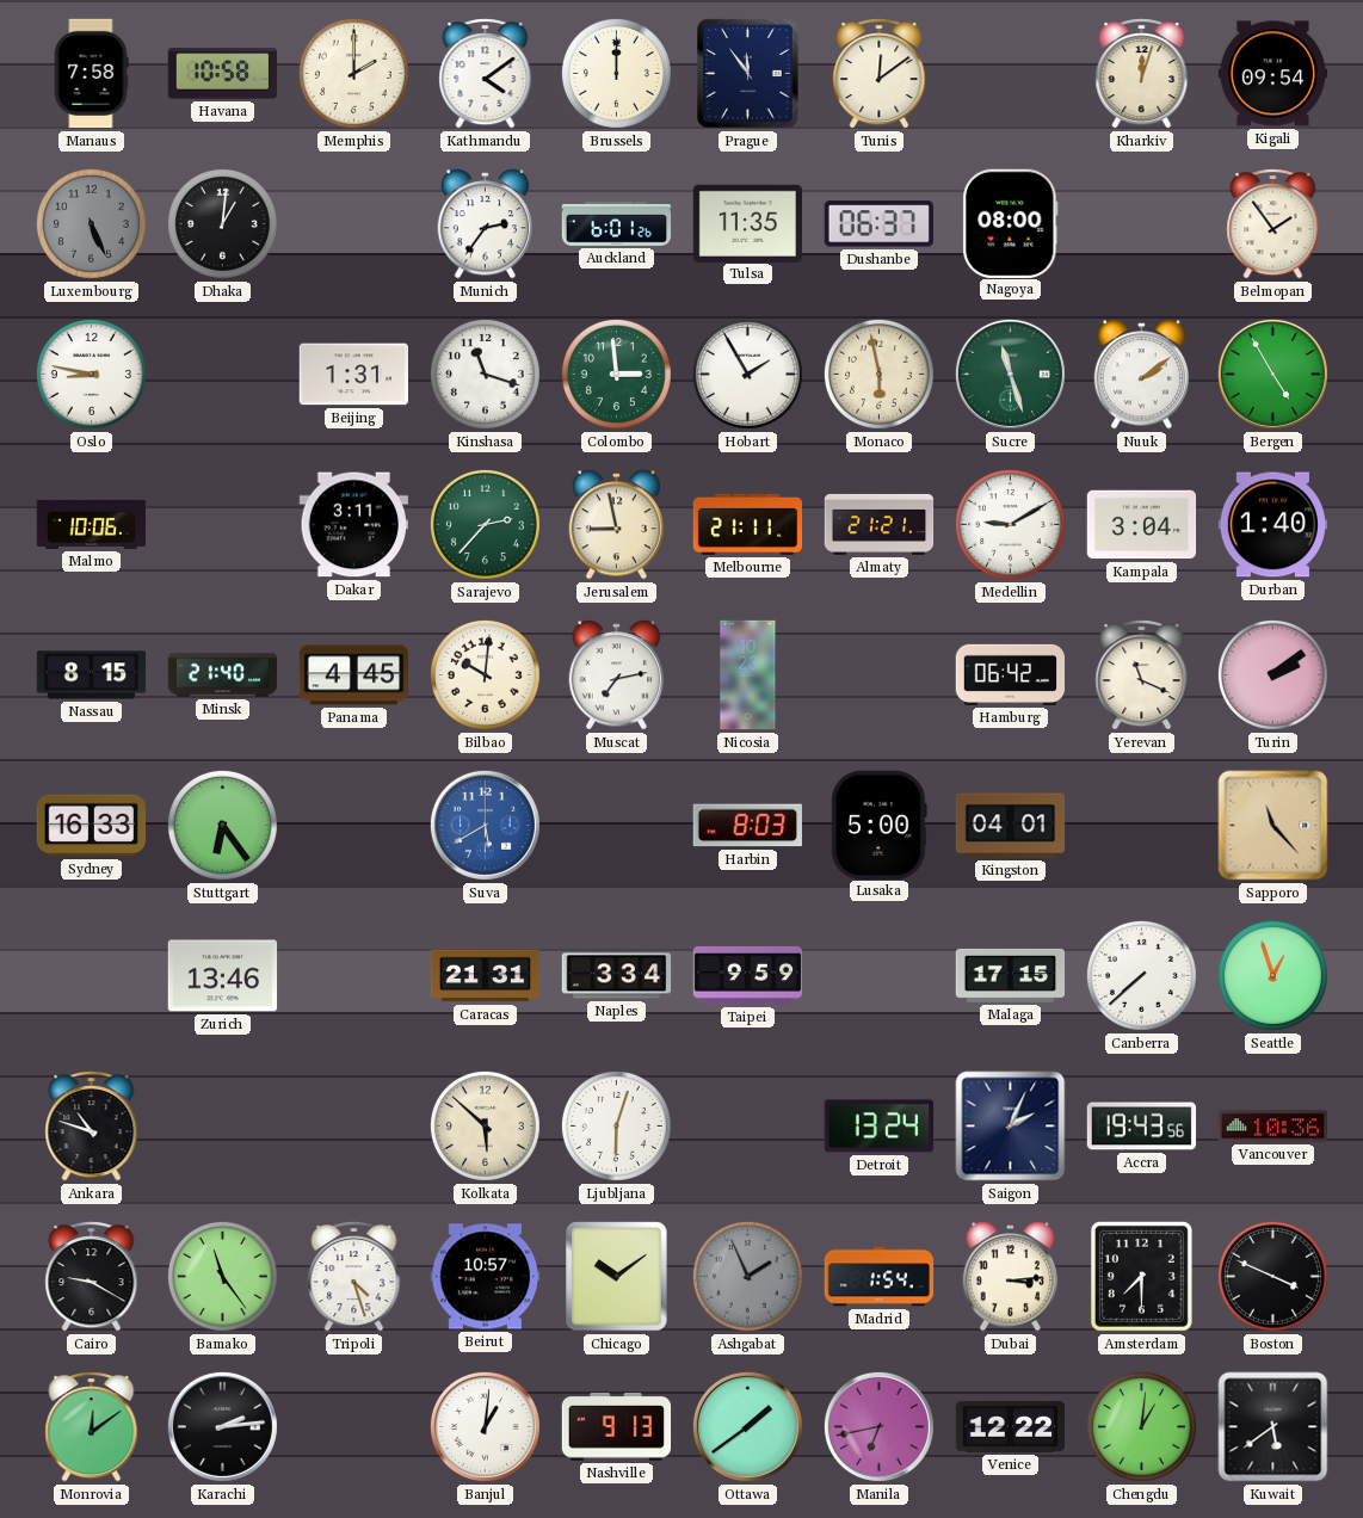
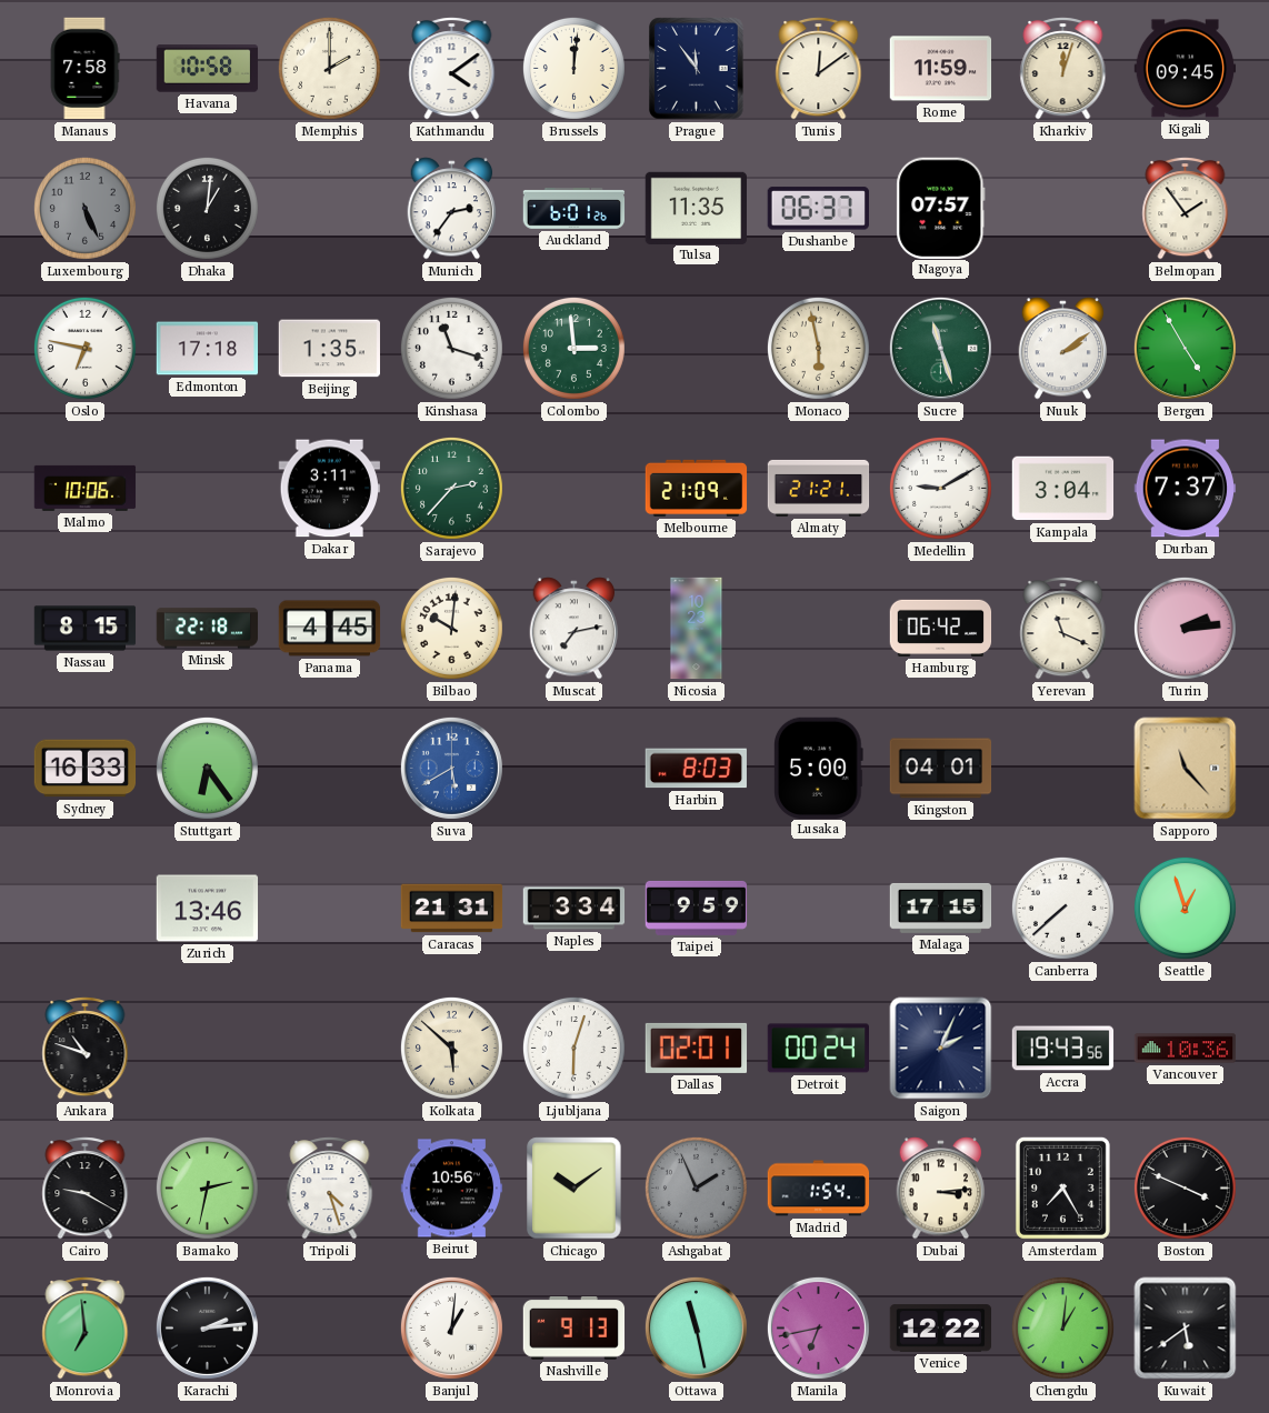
Brussels: 12:00 -> 12:01 (573, 68)
Rome: none -> 11:59 (941, 69)
Kigali: 09:54 -> 09:45 (1186, 69)
Nagoya: 08:00 -> 07:57 (941, 208)
Oslo: 8:47 -> 6:47 (84, 348)
Edmonton: none -> 17:18 (208, 349)
Beijing: 1:31 -> 1:35 (330, 349)
Hobart: 1:55 -> none (747, 374)
Jerusalem: 8:58 -> none (617, 525)
Melbourne: 21:11 -> 21:09 (697, 488)
Durban: 1:40 -> 7:37 (1186, 489)
Minsk: 21:40 -> 22:18 (208, 629)
Turin: 2:09 -> 2:14 (1185, 628)
Dallas: none -> 02:01 (697, 1048)
Detroit: 13:24 -> 00:24 (819, 1049)
Bamako: 11:24 -> 2:32 (207, 1187)
Beirut: 10:57 -> 10:56 (452, 1189)
Amsterdam: 7:30 -> 7:25 (1062, 1187)
Monrovia: 12:09 -> 6:59 (86, 1329)
Ottawa: 1:39 -> 11:28 (696, 1327)
